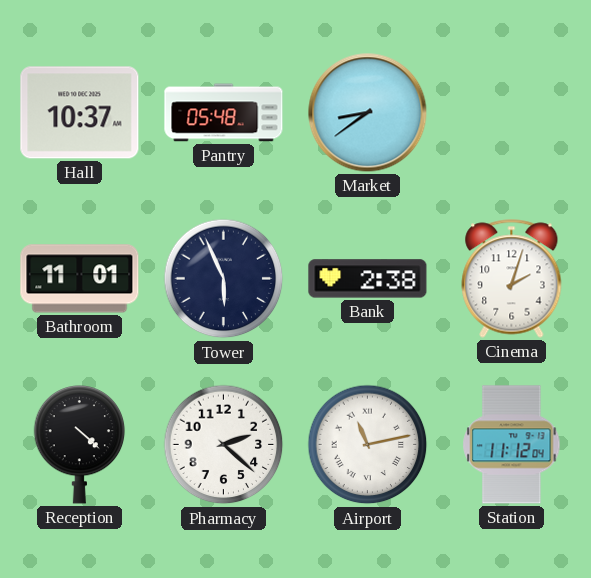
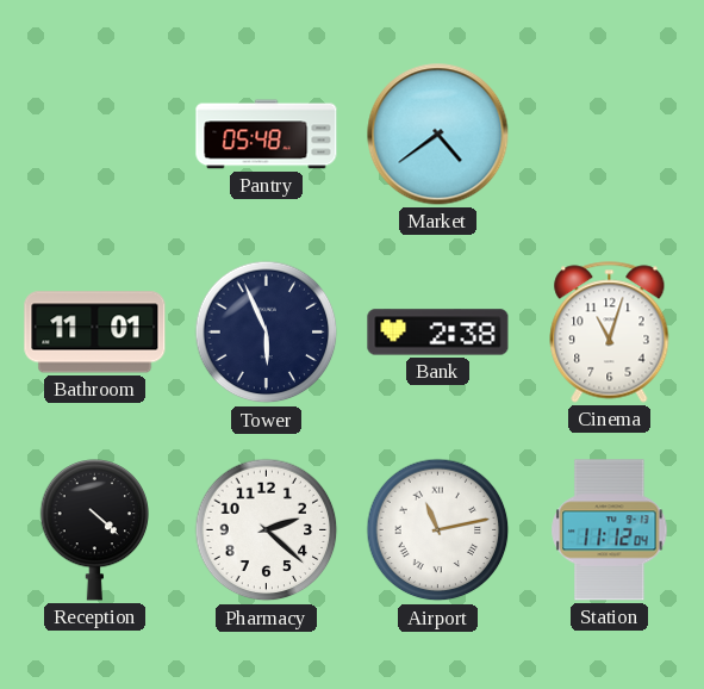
Hall: 10:37 -> none (80, 113)
Market: 8:39 -> 4:39 (438, 135)
Cinema: 2:03 -> 11:03 (610, 333)
